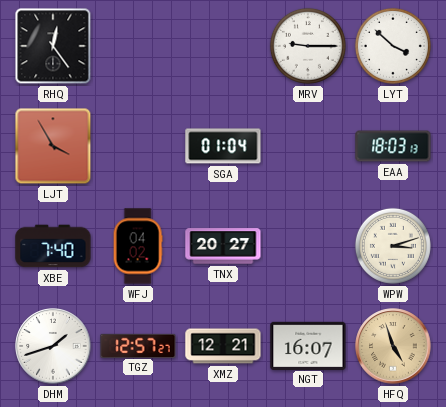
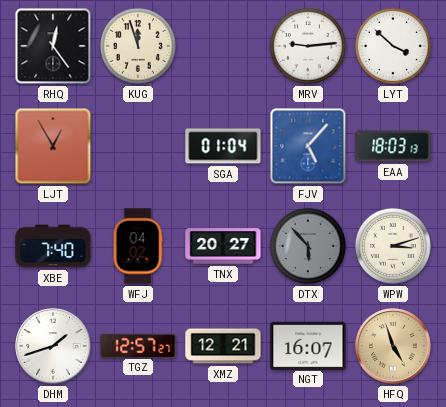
KUG: none -> 11:57 (138, 46)
MRV: 9:15 -> 9:14 (308, 46)
LJT: 3:55 -> 12:55 (53, 146)
FJV: none -> 5:07 (308, 146)
DTX: none -> 5:53 (308, 246)
